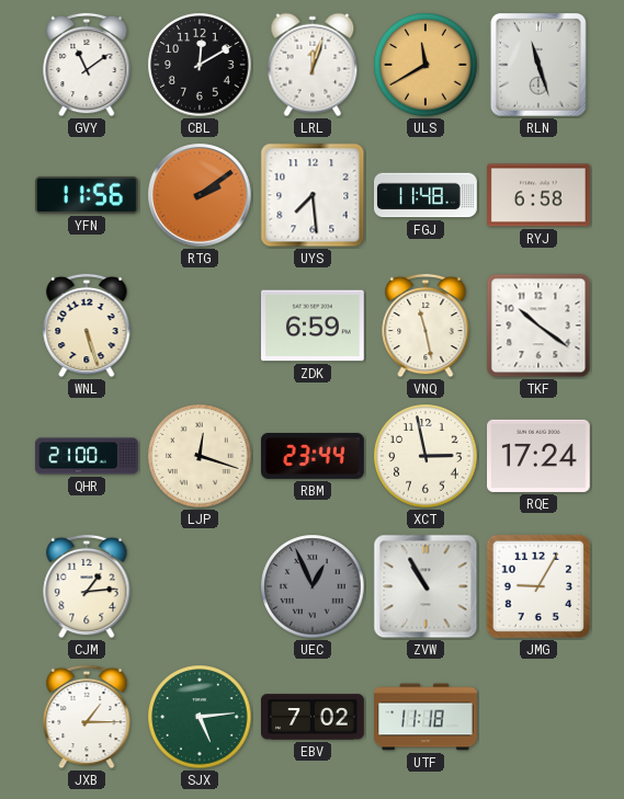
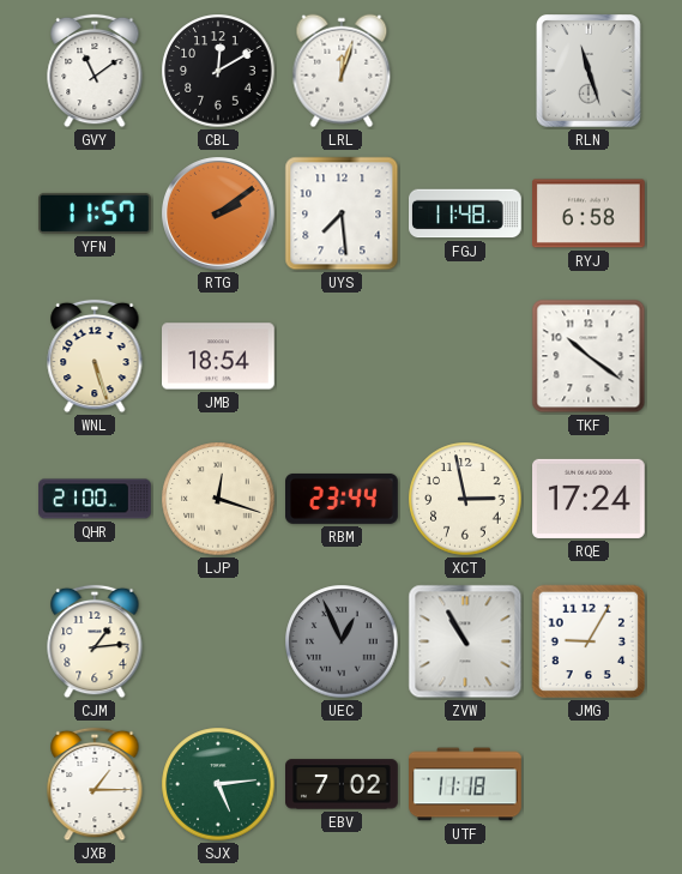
ULS: 11:40 -> none (426, 65)
YFN: 11:56 -> 11:57 (96, 213)
JMB: none -> 18:54 (219, 356)
ZDK: 6:59 -> none (314, 326)
VNQ: 11:28 -> none (426, 326)
